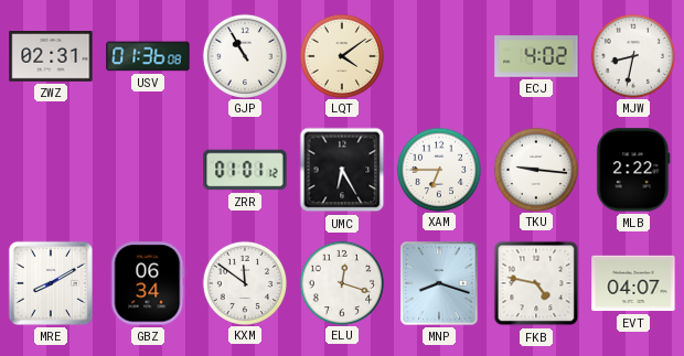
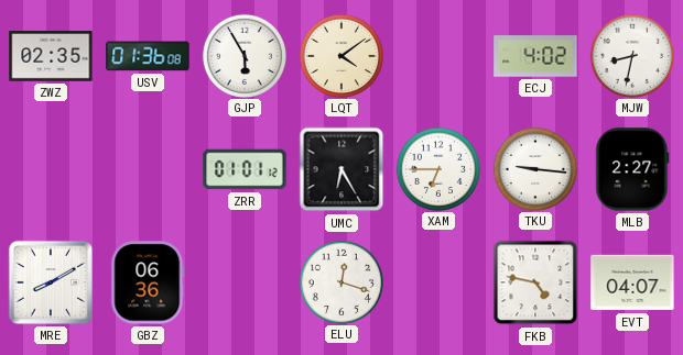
ZWZ: 02:31 -> 02:35 (51, 57)
GJP: 10:55 -> 5:55 (243, 55)
MLB: 2:22 -> 2:27 (632, 169)
GBZ: 06:34 -> 06:36 (148, 282)
KXM: 11:51 -> none (244, 282)
MNP: 8:18 -> none (439, 283)
